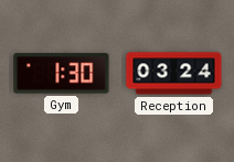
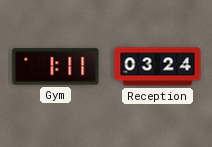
Gym: 1:30 -> 1:11 (56, 67)
